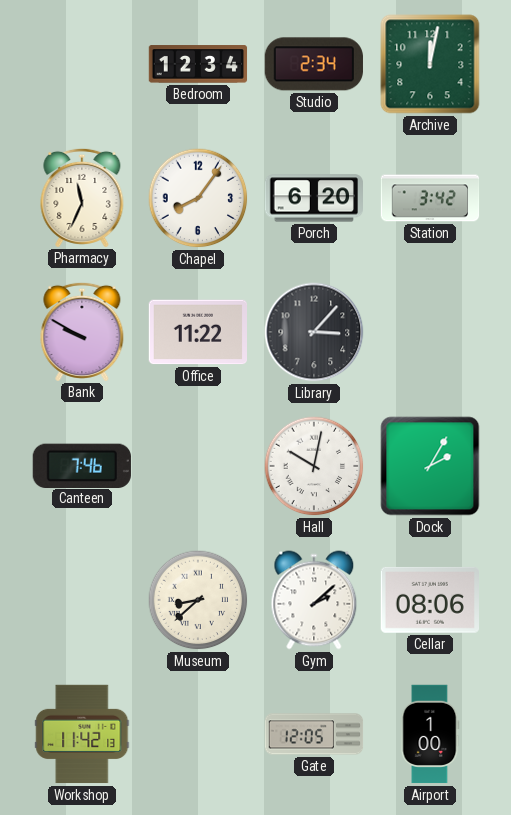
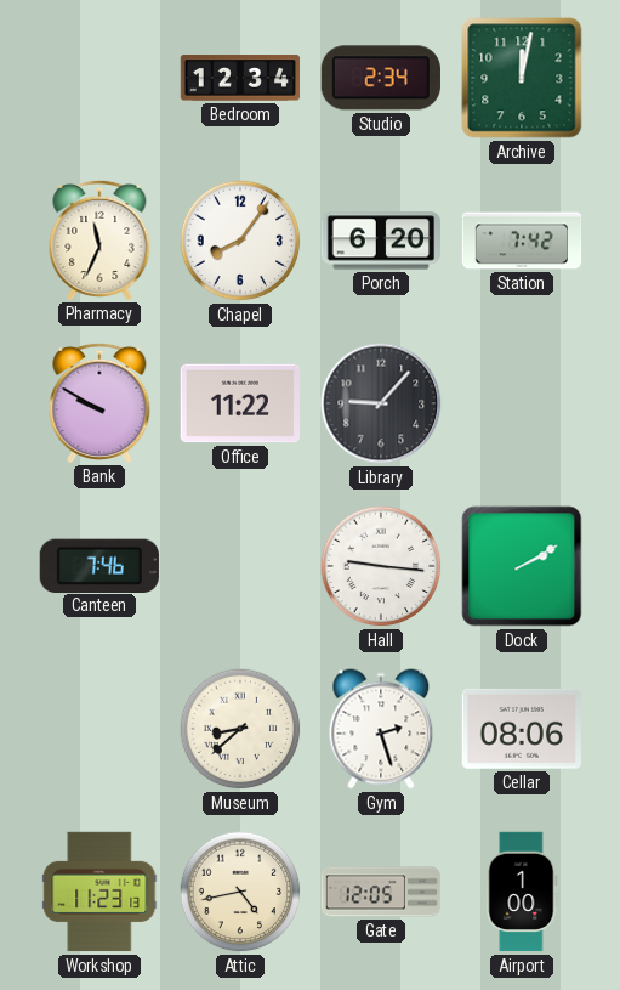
Station: 3:42 -> 7:42 (522, 241)
Library: 3:07 -> 9:07 (381, 403)
Hall: 10:02 -> 9:16 (381, 566)
Dock: 2:05 -> 2:10 (522, 566)
Gym: 2:08 -> 2:27 (381, 729)
Workshop: 11:42 -> 11:23 (99, 892)
Attic: none -> 4:43 (240, 892)
